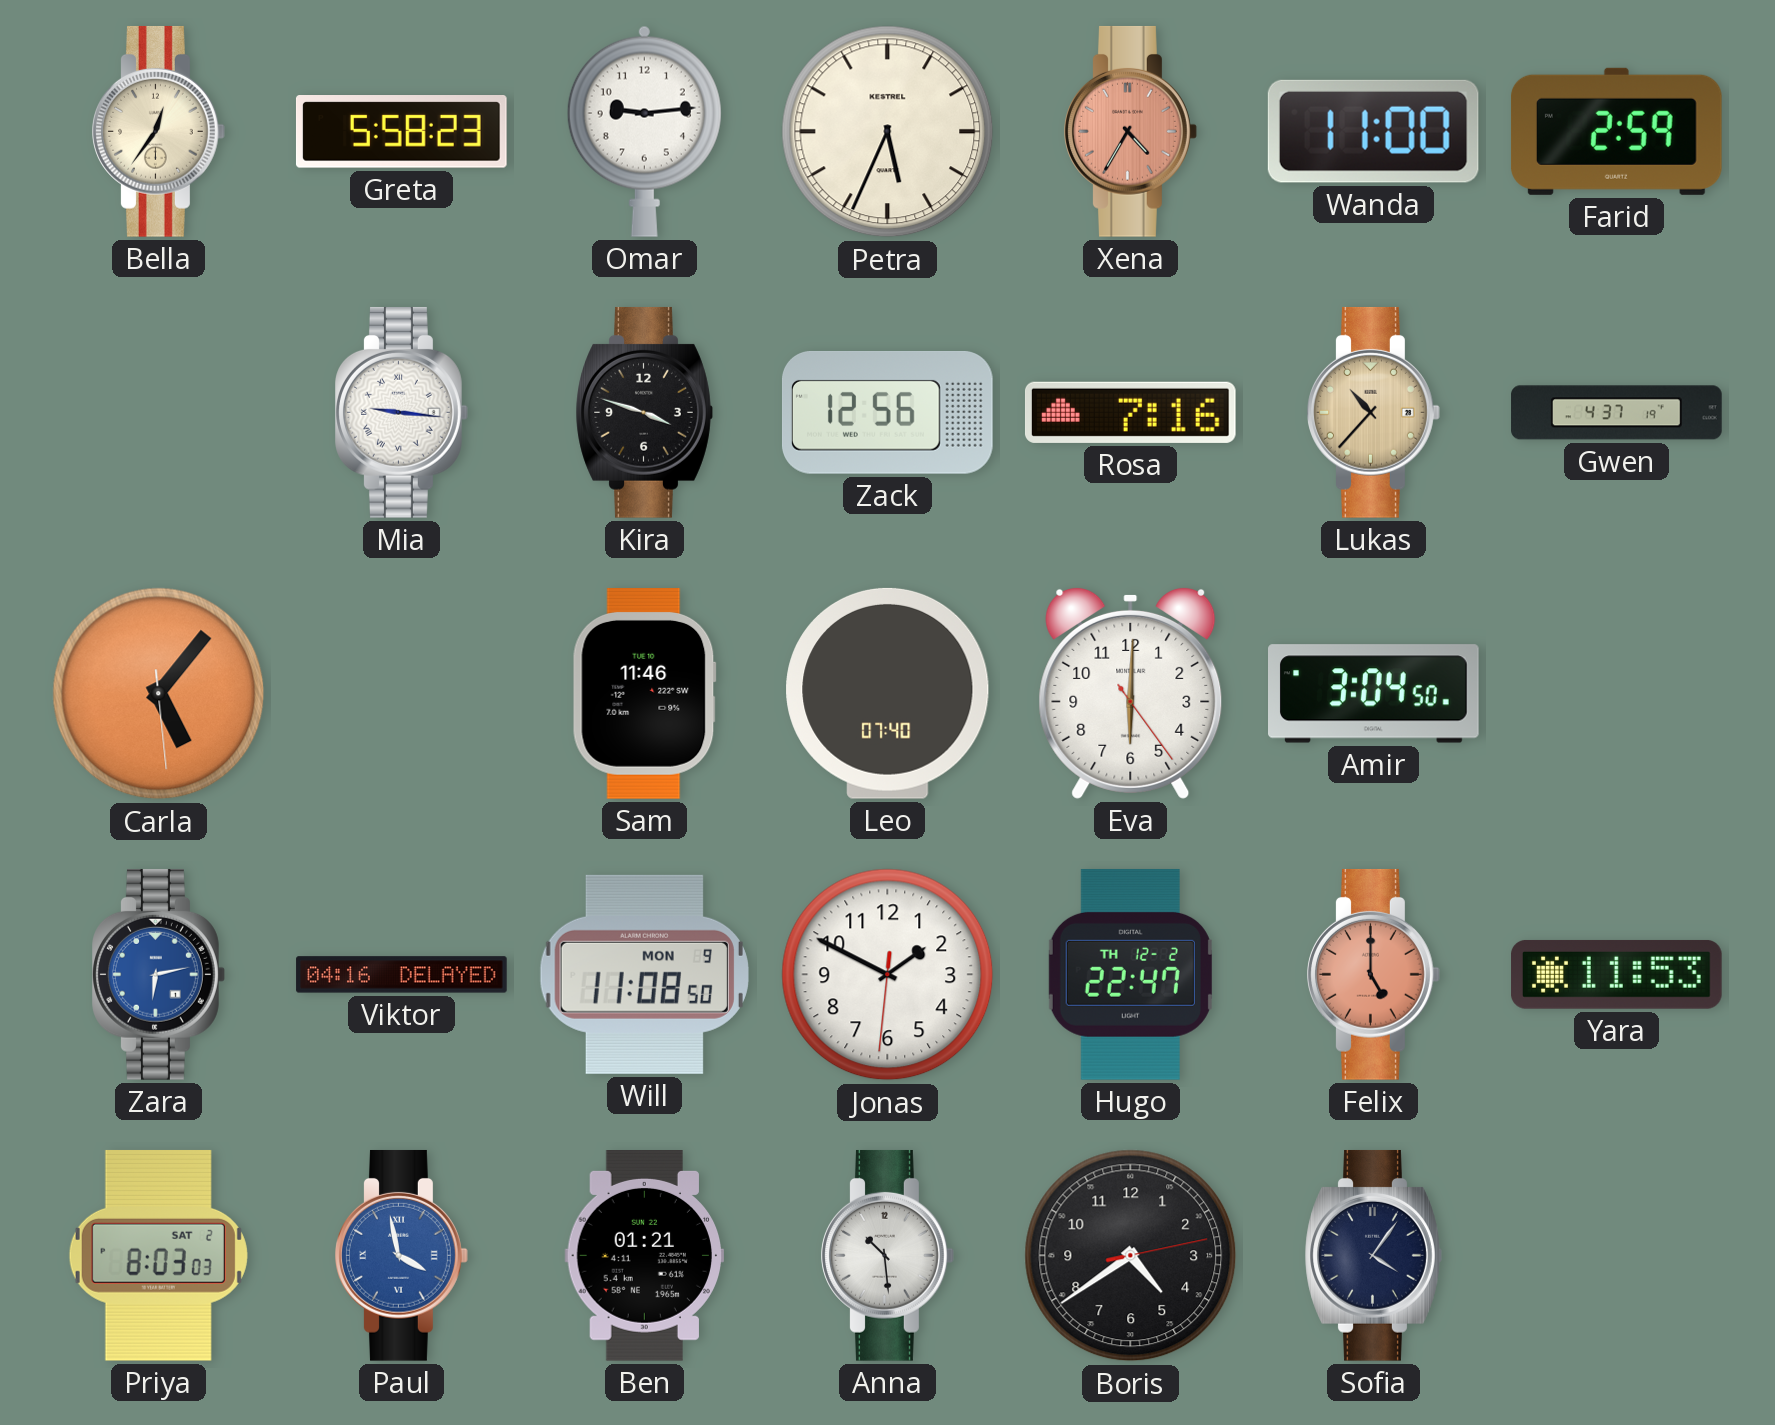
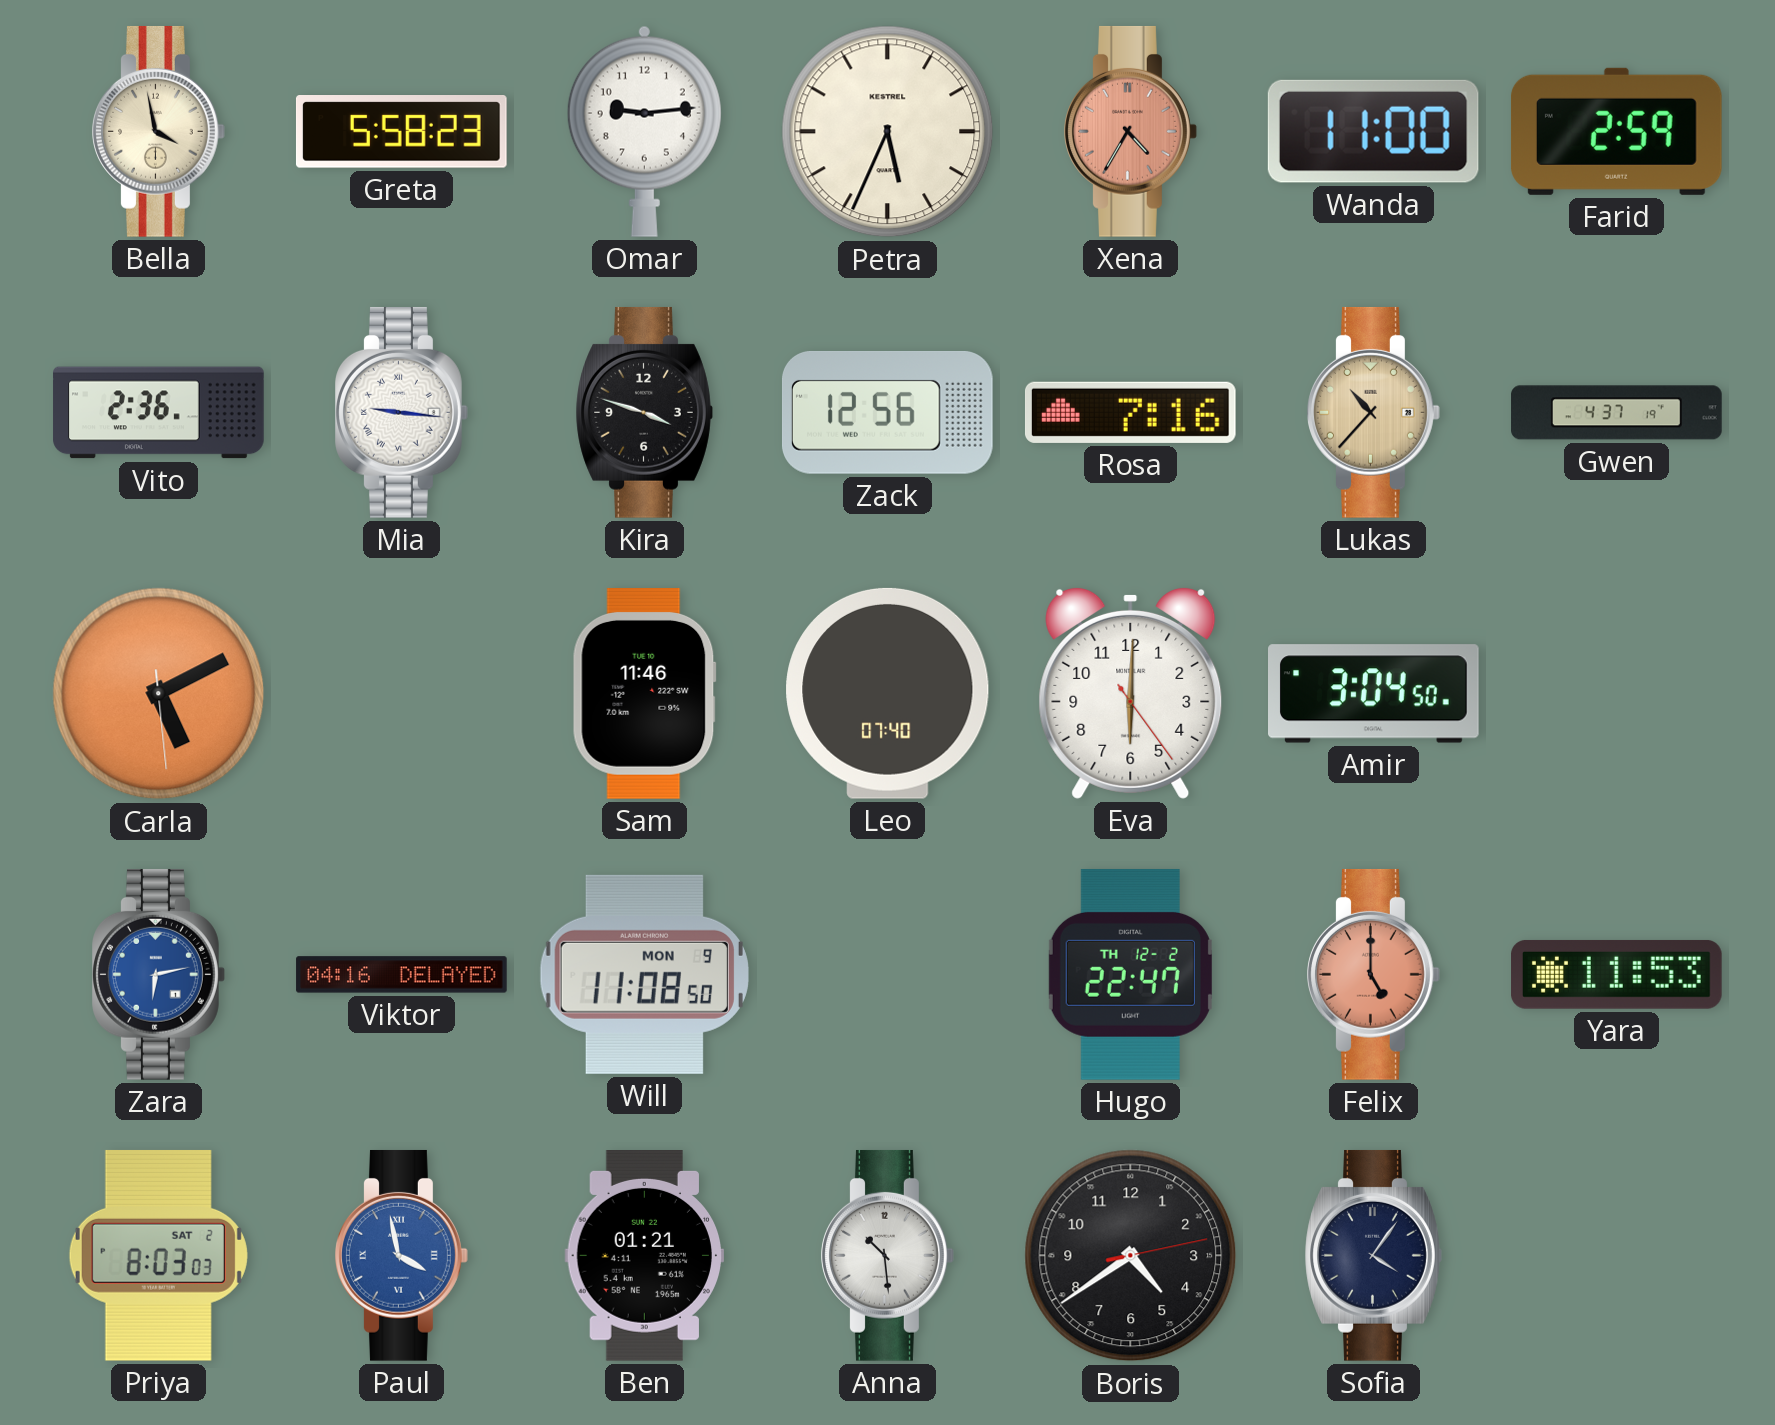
Bella: 12:36 -> 3:58 (159, 131)
Vito: none -> 2:36 (159, 413)
Carla: 5:06 -> 5:10 (159, 694)
Jonas: 1:49 -> none (888, 975)
